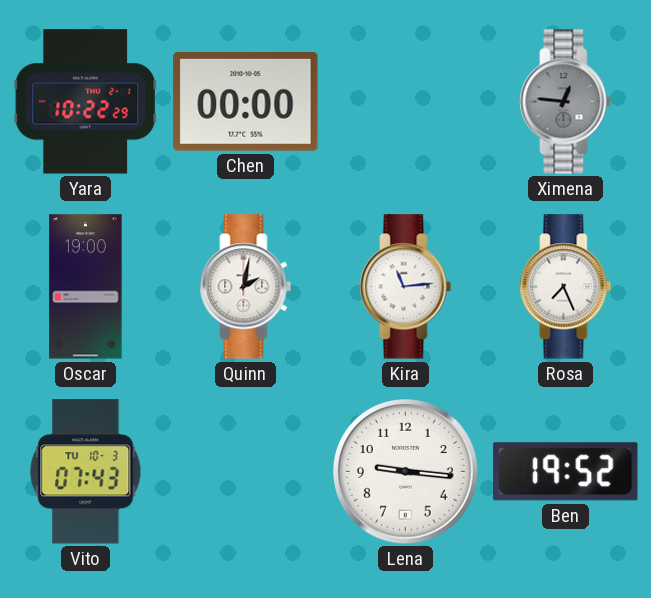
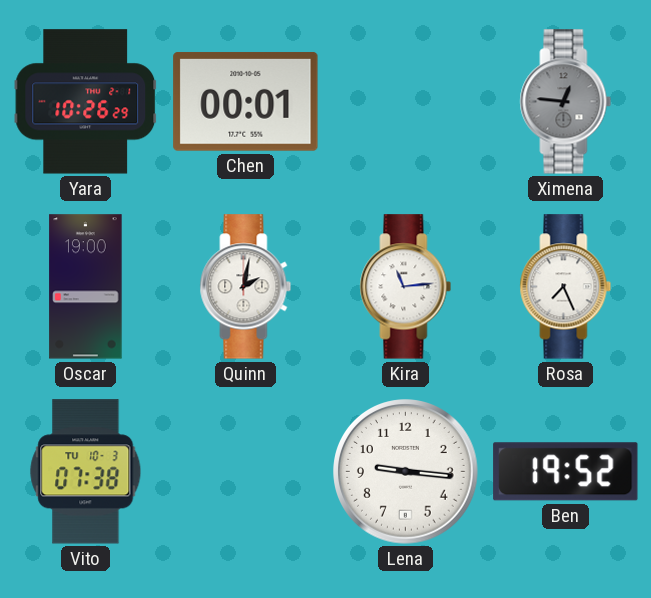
Yara: 10:22 -> 10:26 (86, 102)
Chen: 00:00 -> 00:01 (246, 101)
Vito: 07:43 -> 07:38 (86, 472)
